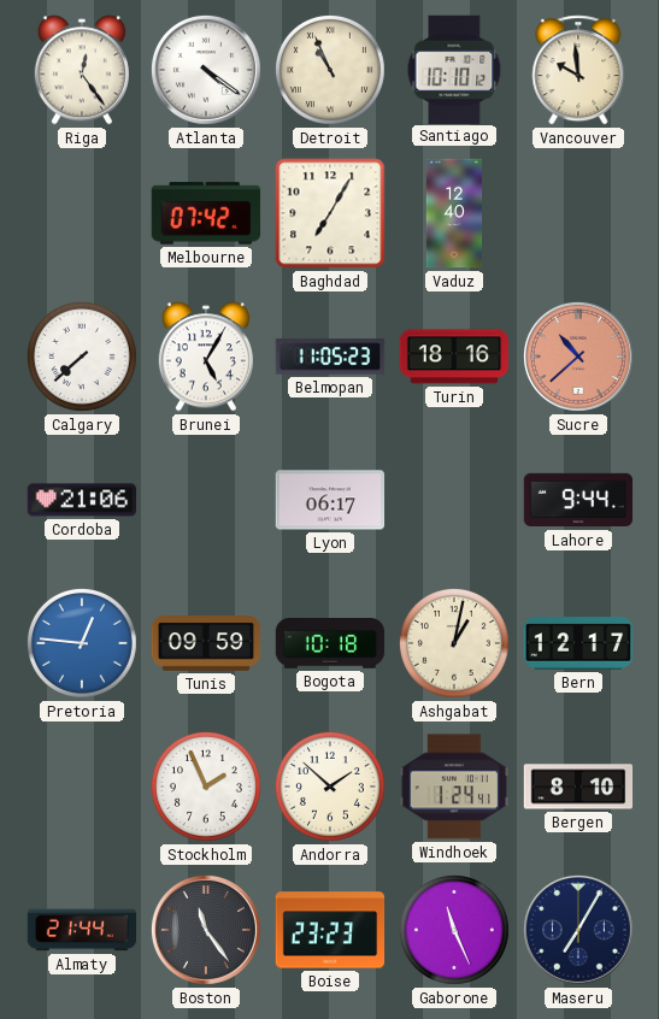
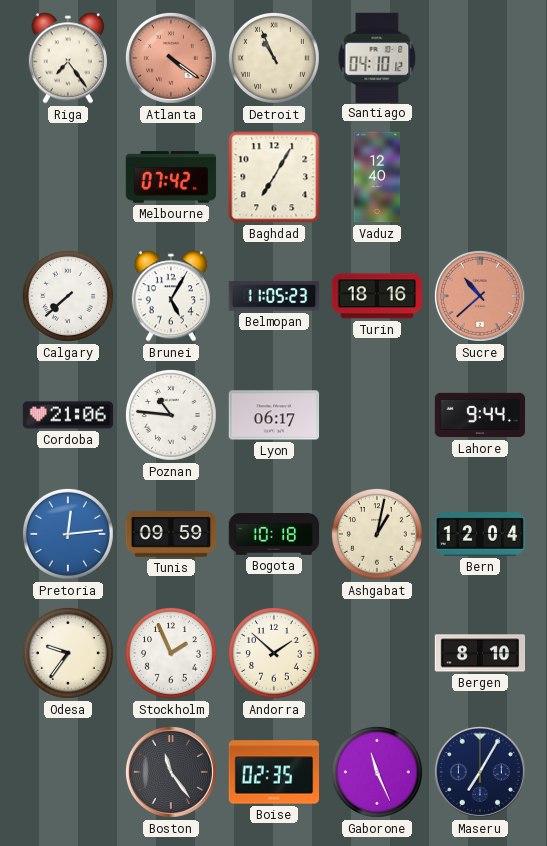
Riga: 12:24 -> 7:24 (68, 58)
Atlanta dial: white -> salmon (171, 58)
Santiago: 10:10 -> 04:10 (377, 57)
Vancouver: 9:59 -> none (578, 70)
Poznan: none -> 10:46 (171, 415)
Pretoria: 12:46 -> 12:14 (68, 534)
Bern: 12:17 -> 12:04 (480, 534)
Odesa: none -> 9:36 (68, 653)
Windhoek: 1:24 -> none (454, 787)
Almaty: 21:44 -> none (82, 930)
Boise: 23:23 -> 02:35 (274, 772)
